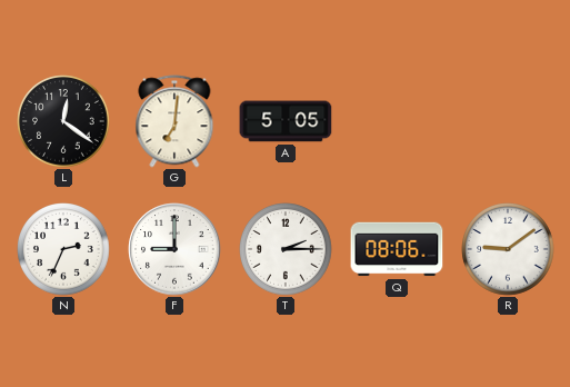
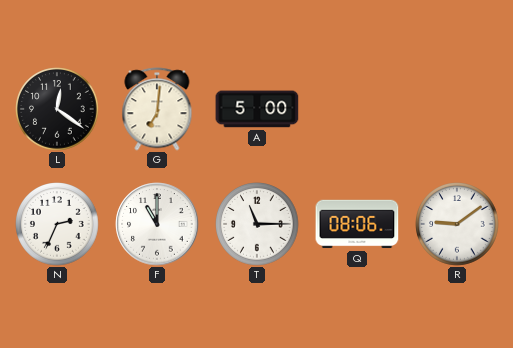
A: 5:05 -> 5:00 (257, 109)
F: 9:00 -> 11:00 (157, 224)
T: 2:15 -> 11:15 (257, 224)
